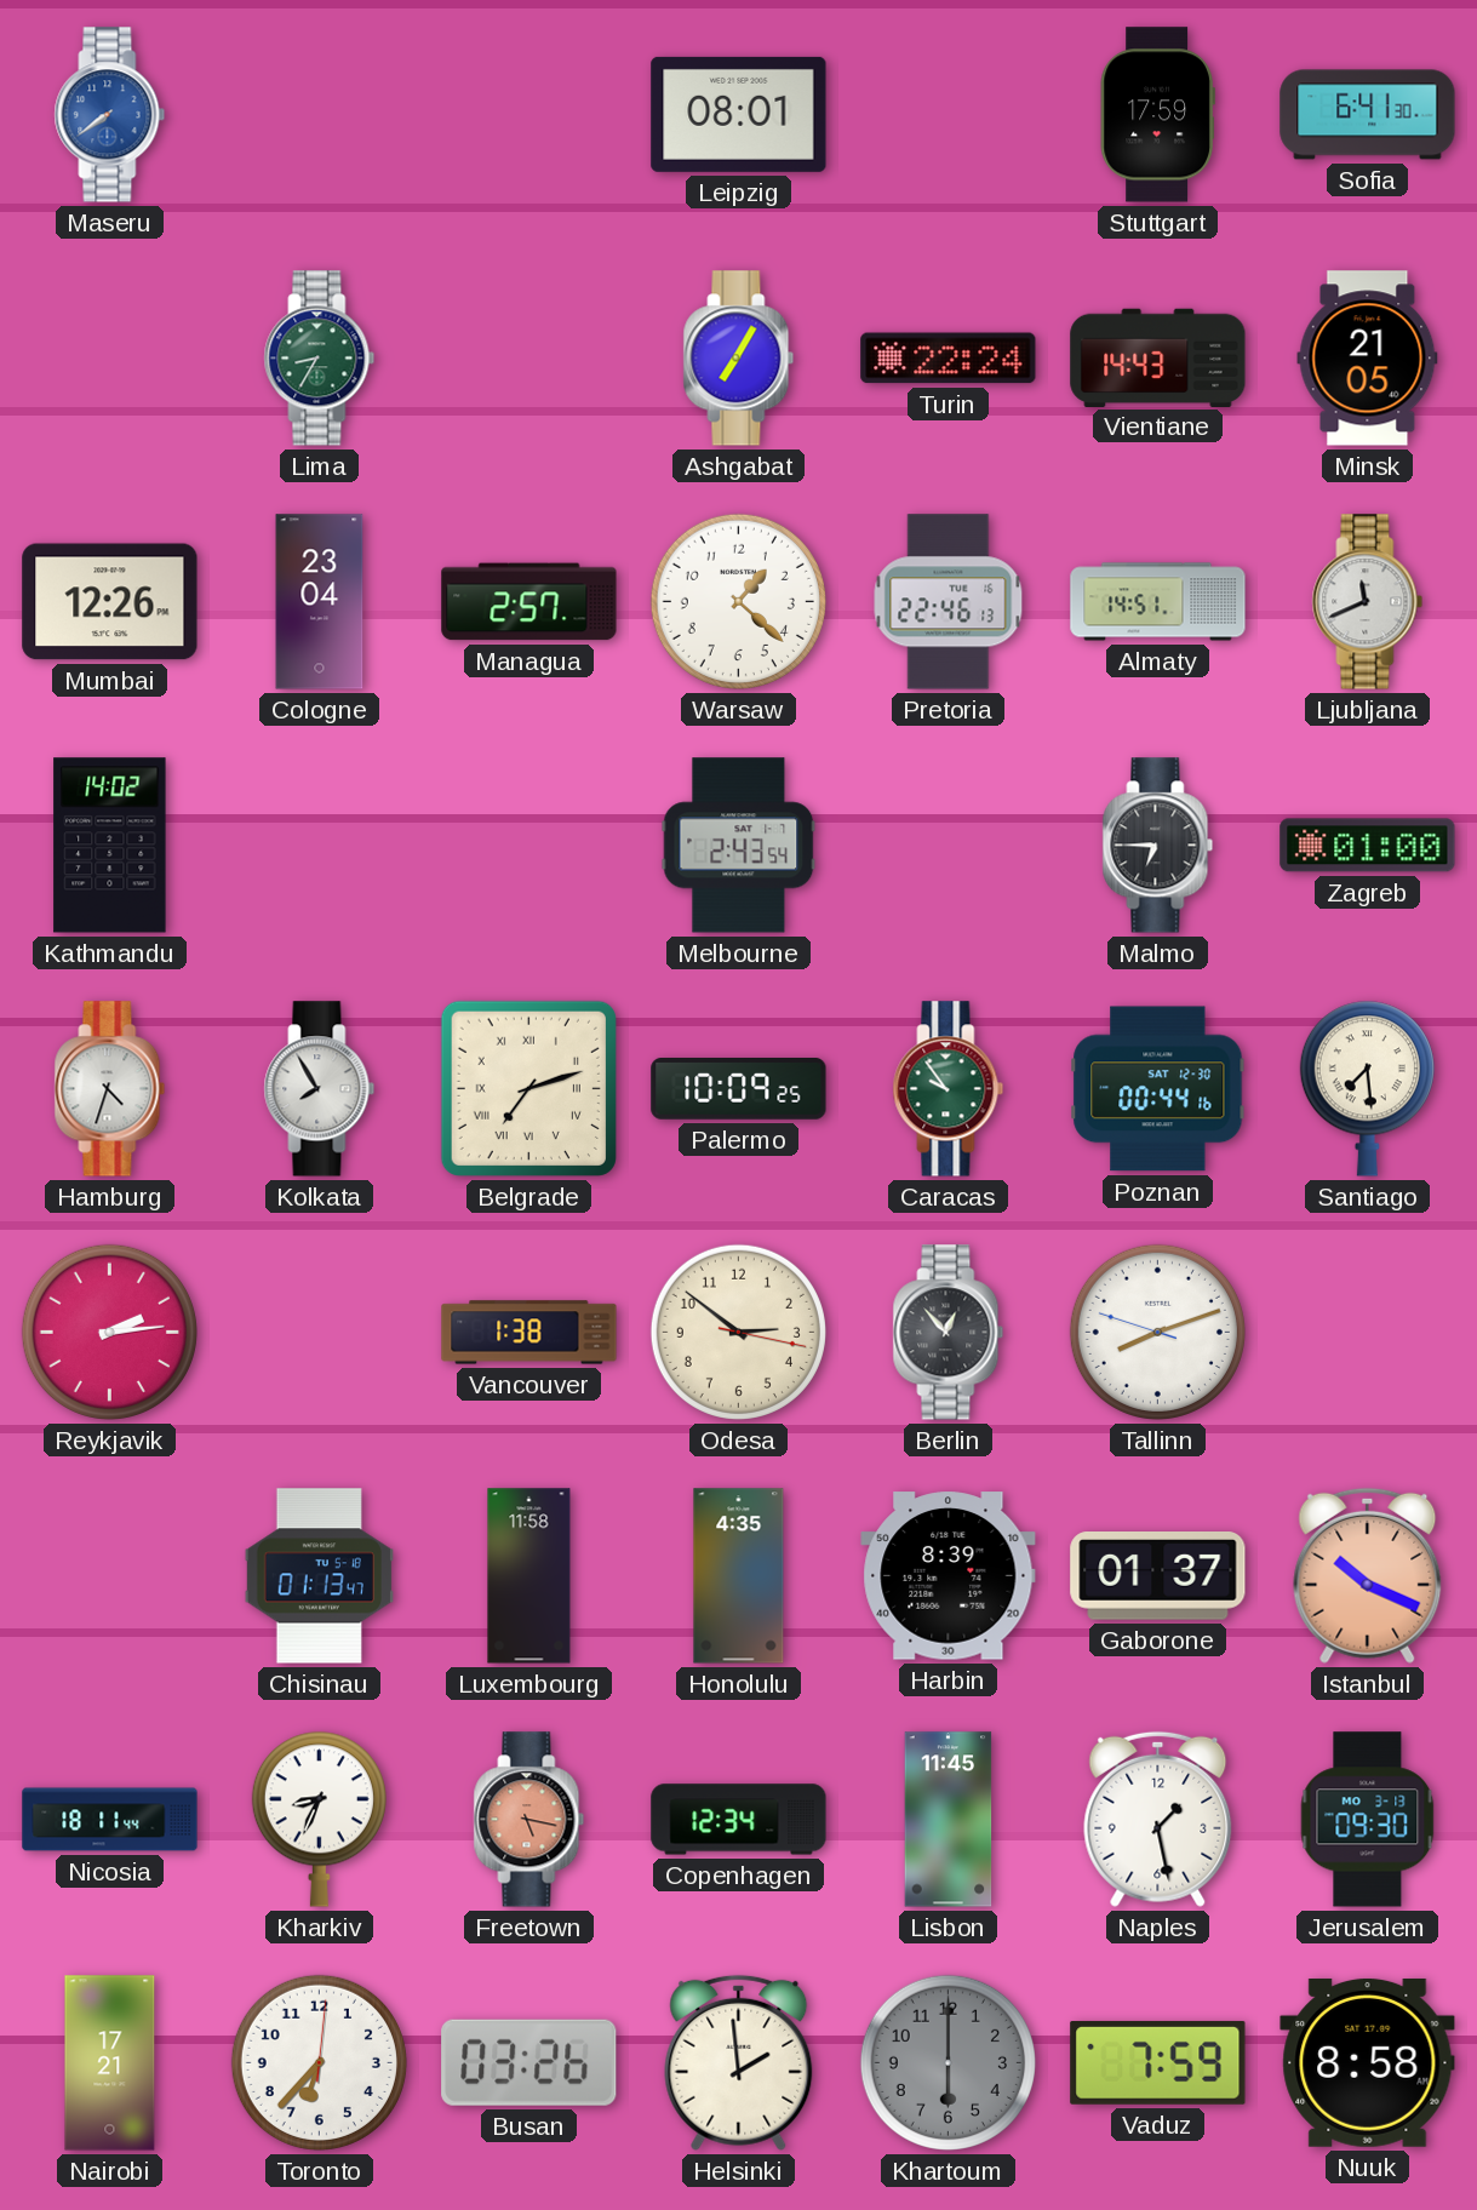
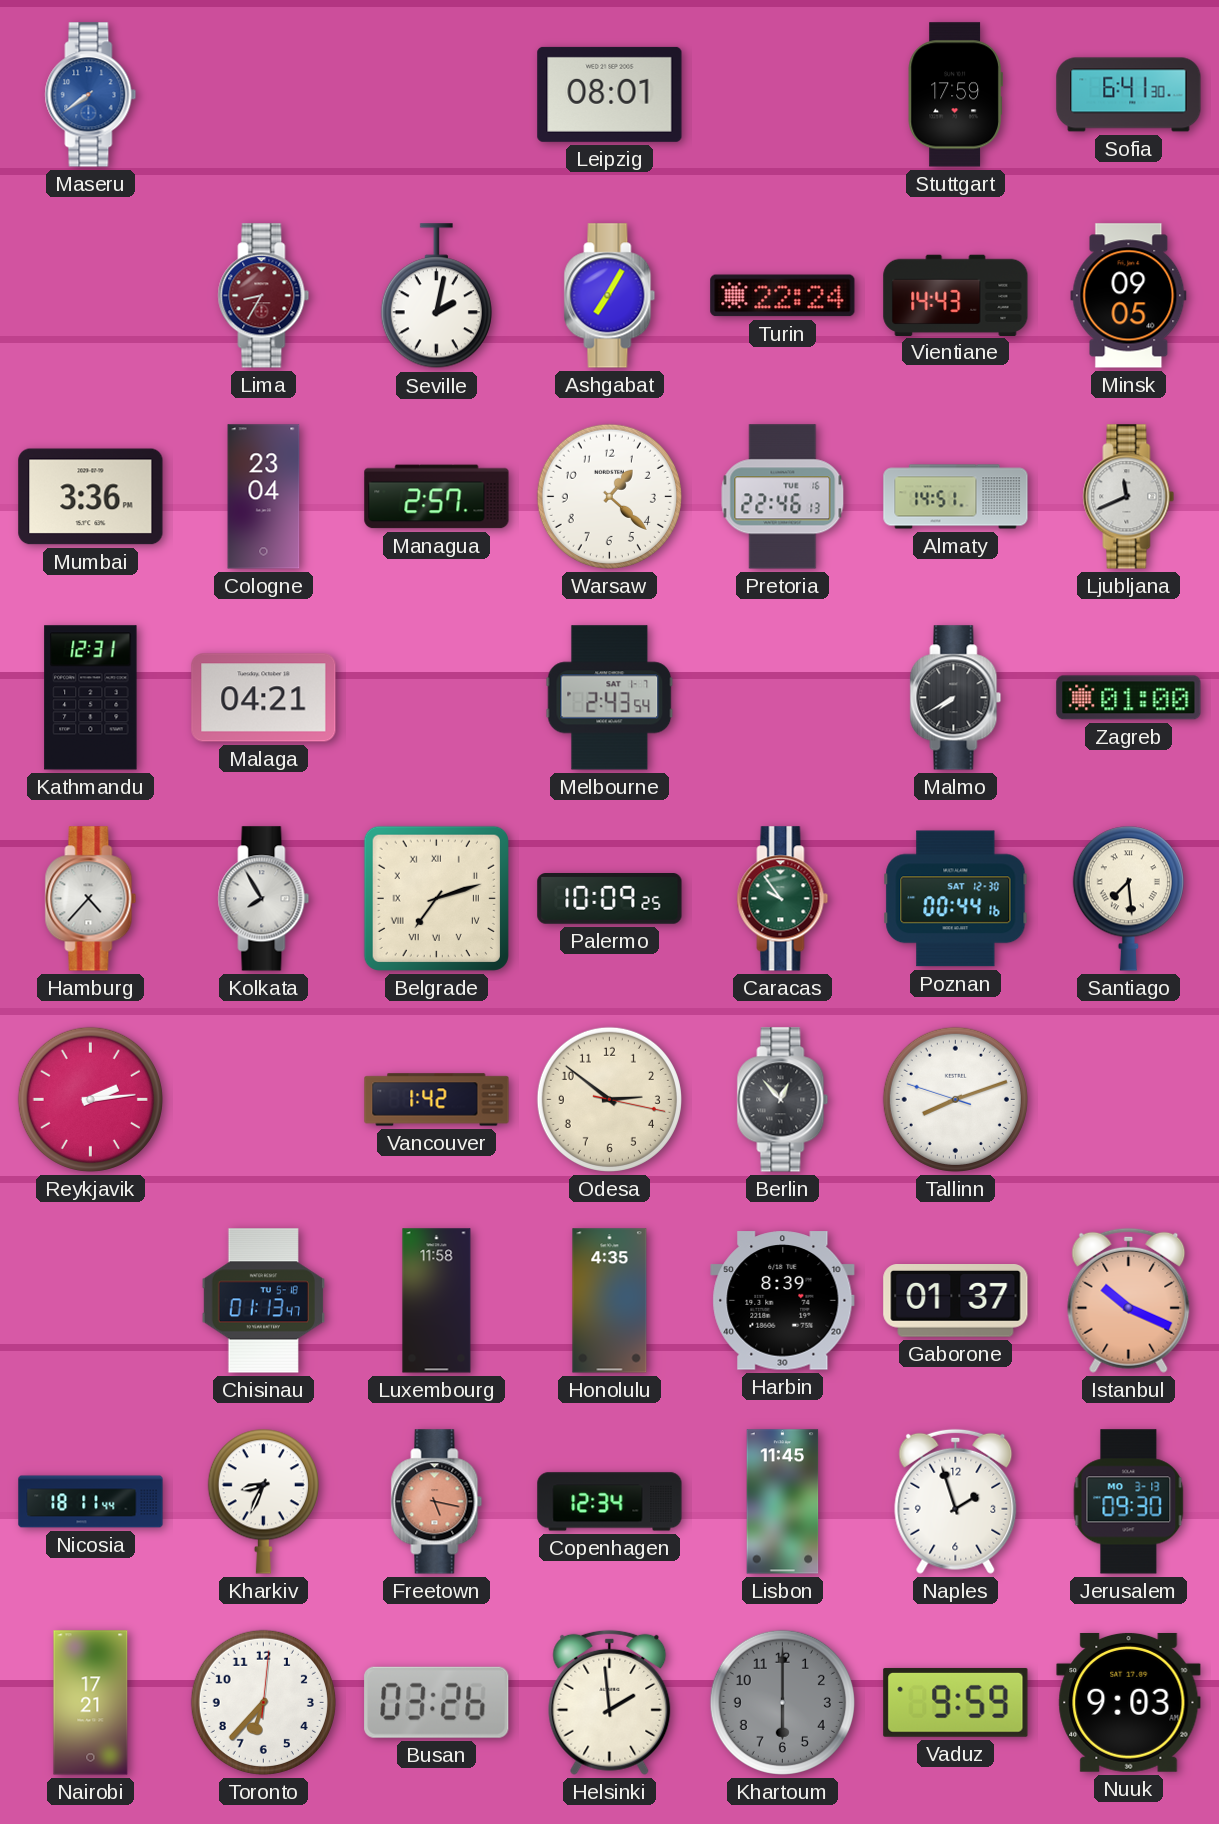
Lima dial: green -> burgundy (264, 296)
Seville: none -> 2:02 (436, 296)
Minsk: 21:05 -> 09:05 (1129, 296)
Mumbai: 12:26 -> 3:36 (91, 497)
Kathmandu: 14:02 -> 12:31 (91, 698)
Malaga: none -> 04:21 (264, 698)
Malmo: 6:45 -> 7:40 (956, 698)
Hamburg: 4:33 -> 4:37 (91, 899)
Vancouver: 1:38 -> 1:42 (437, 1100)
Naples: 1:28 -> 1:57 (956, 1501)
Vaduz: 7:59 -> 9:59 (956, 1702)
Nuuk: 8:58 -> 9:03 (1129, 1702)
